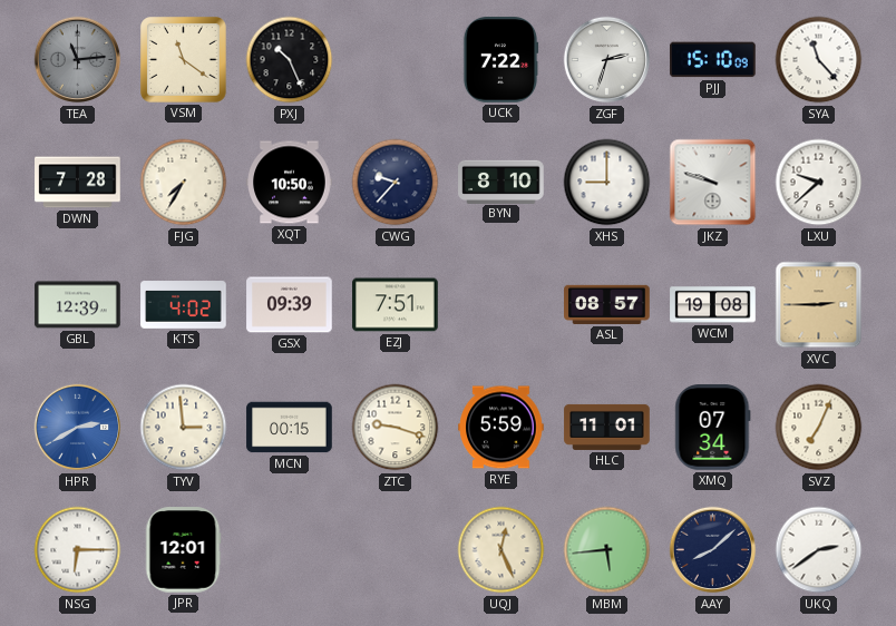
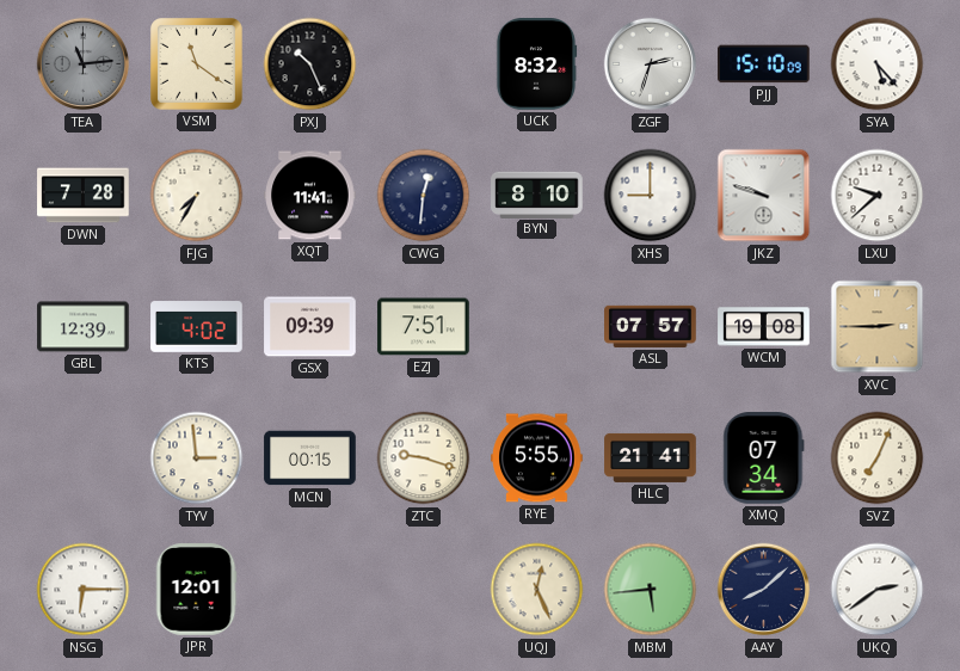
UCK: 7:22 -> 8:32 (536, 64)
SYA: 11:23 -> 5:23 (878, 64)
XQT: 10:50 -> 11:41 (310, 196)
CWG: 9:37 -> 12:31 (424, 196)
ASL: 08:57 -> 07:57 (651, 326)
HPR: 2:40 -> none (78, 428)
RYE: 5:59 -> 5:55 (537, 458)
HLC: 11:01 -> 21:41 (651, 457)
